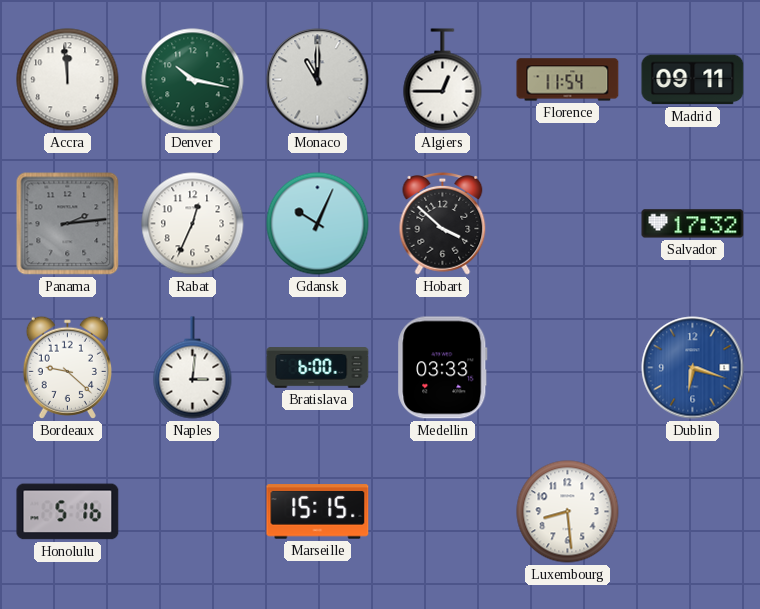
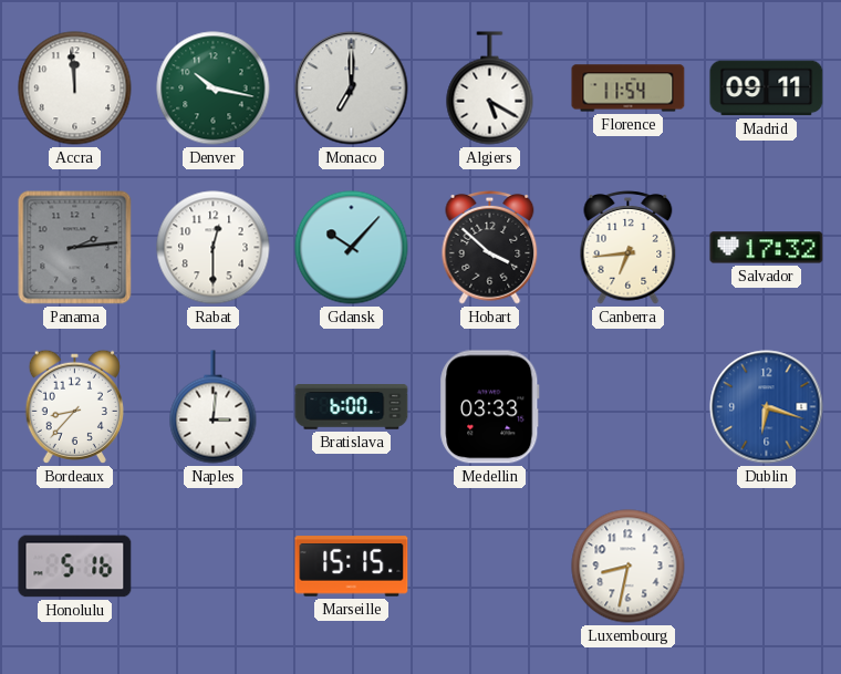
Monaco: 11:00 -> 7:00 (352, 89)
Algiers: 12:45 -> 5:20 (490, 89)
Rabat: 12:34 -> 12:30 (214, 248)
Gdansk: 10:04 -> 10:07 (352, 248)
Canberra: none -> 6:44 (629, 247)
Bordeaux: 9:22 -> 8:37 (74, 406)
Luxembourg: 8:29 -> 8:32 (629, 567)
